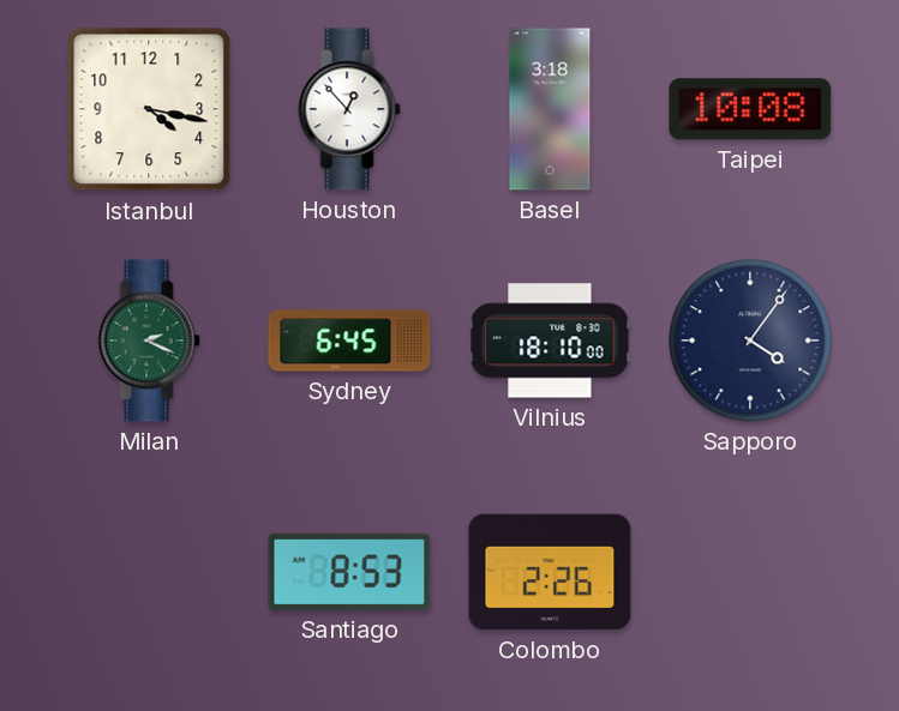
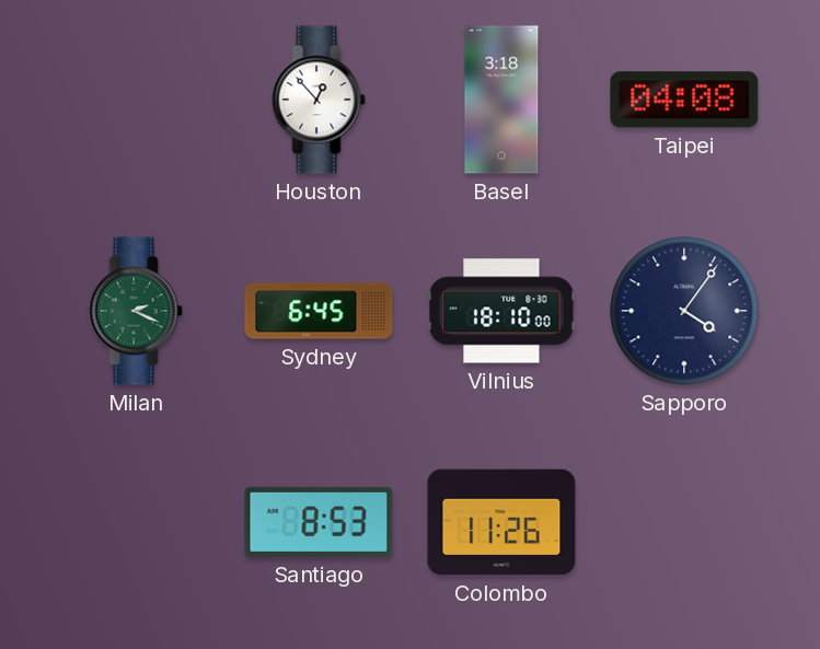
Istanbul: 4:17 -> none (149, 109)
Taipei: 10:08 -> 04:08 (684, 100)
Colombo: 2:26 -> 11:26 (501, 522)
